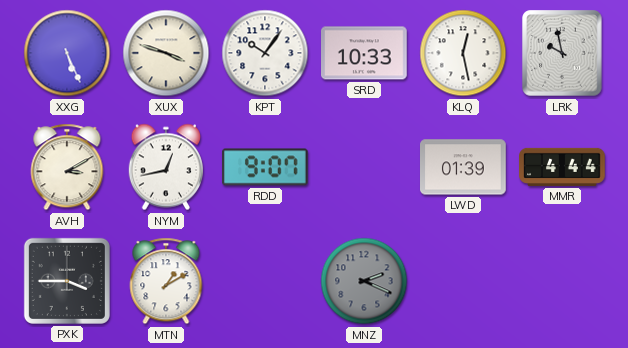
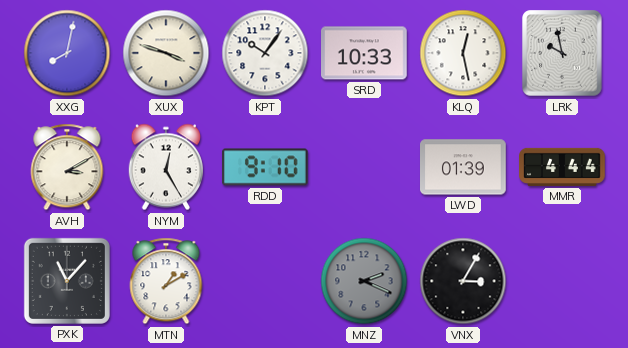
XXG: 5:26 -> 8:02 (67, 53)
NYM: 12:43 -> 12:25 (165, 167)
RDD: 9:07 -> 9:10 (265, 167)
PXK: 3:45 -> 11:07 (67, 281)
VNX: none -> 3:05 (463, 281)
